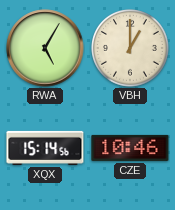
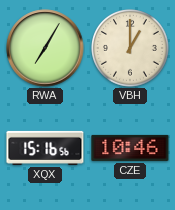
RWA: 5:05 -> 7:05 (45, 48)
XQX: 15:14 -> 15:16 (45, 148)
